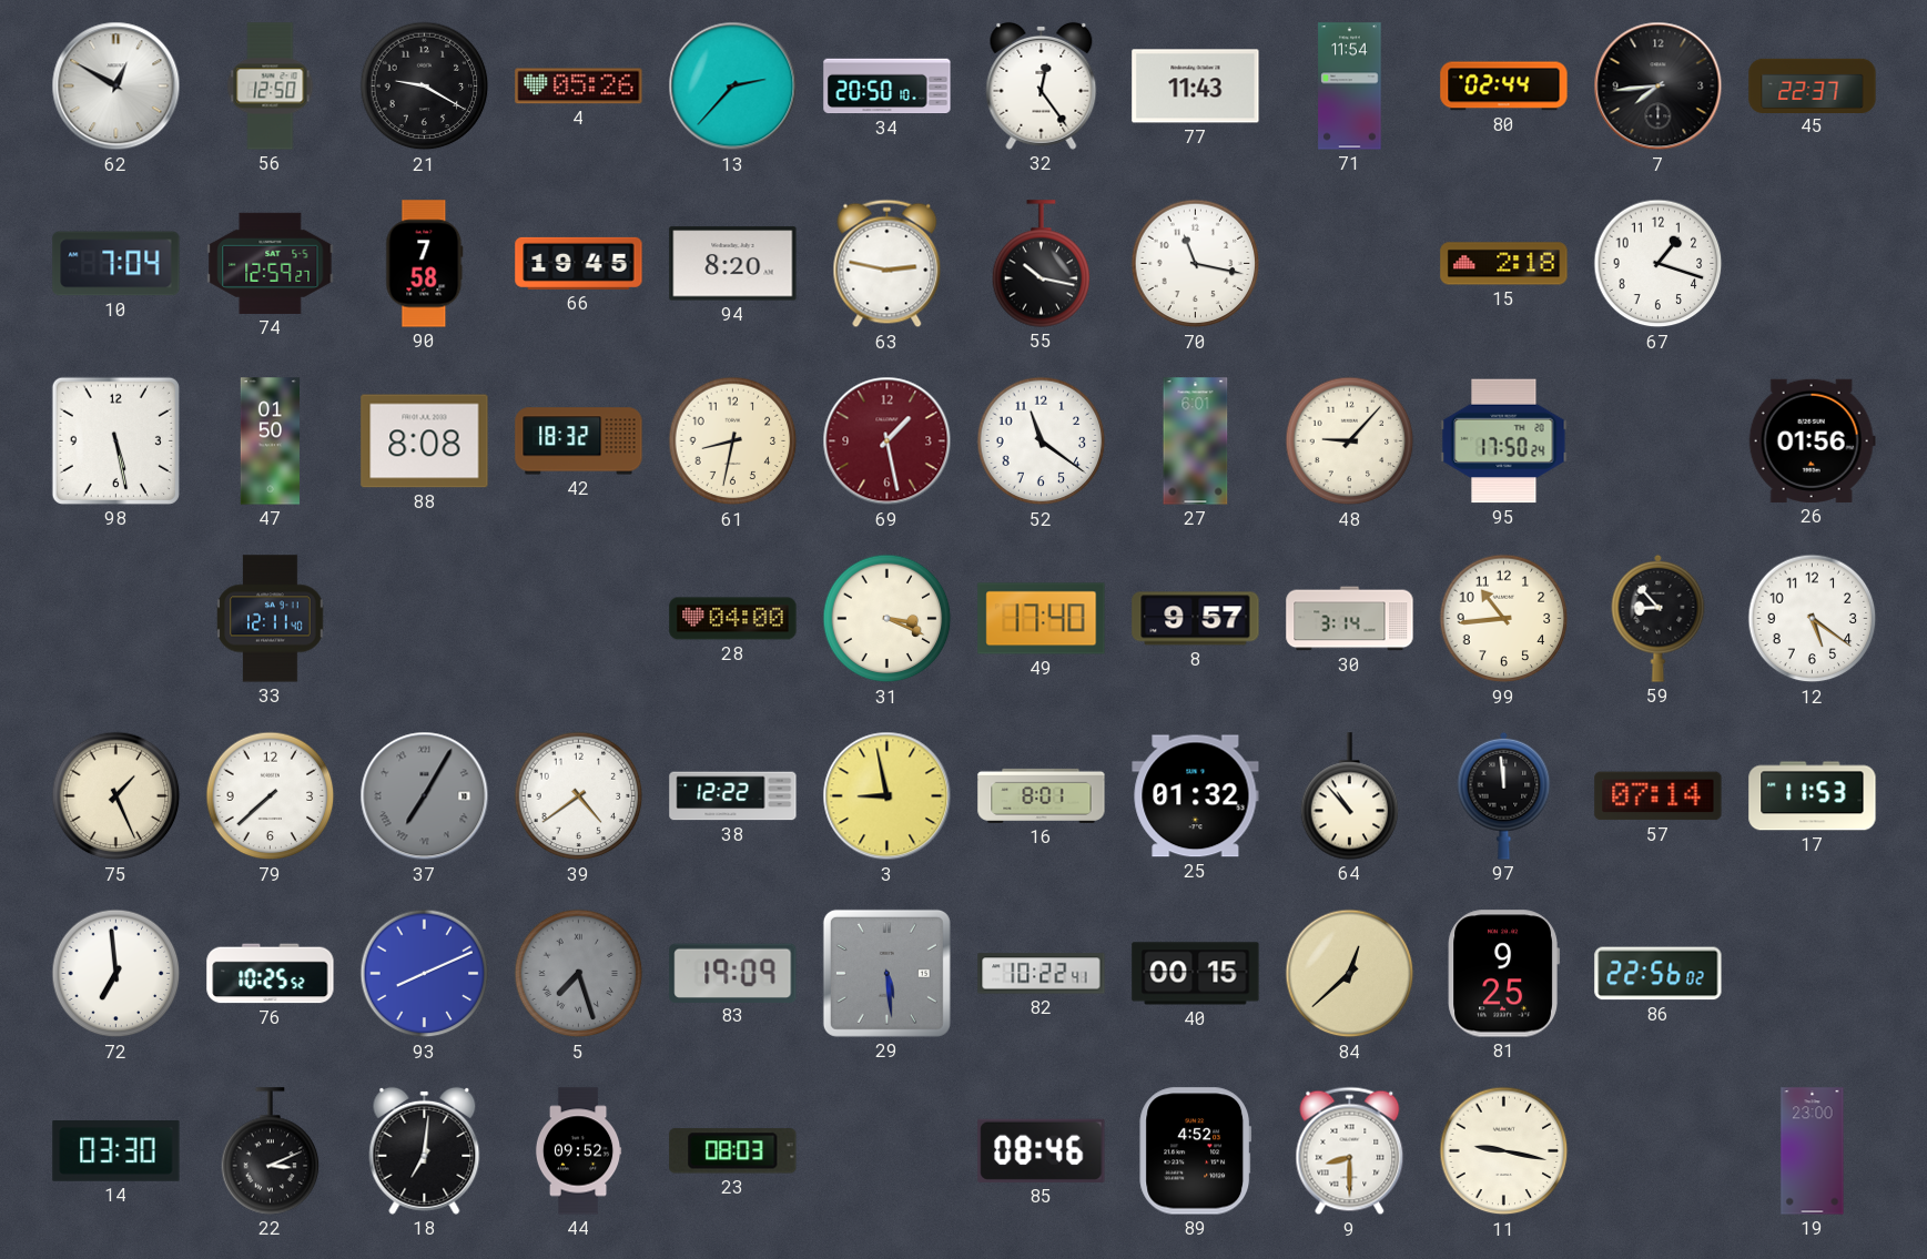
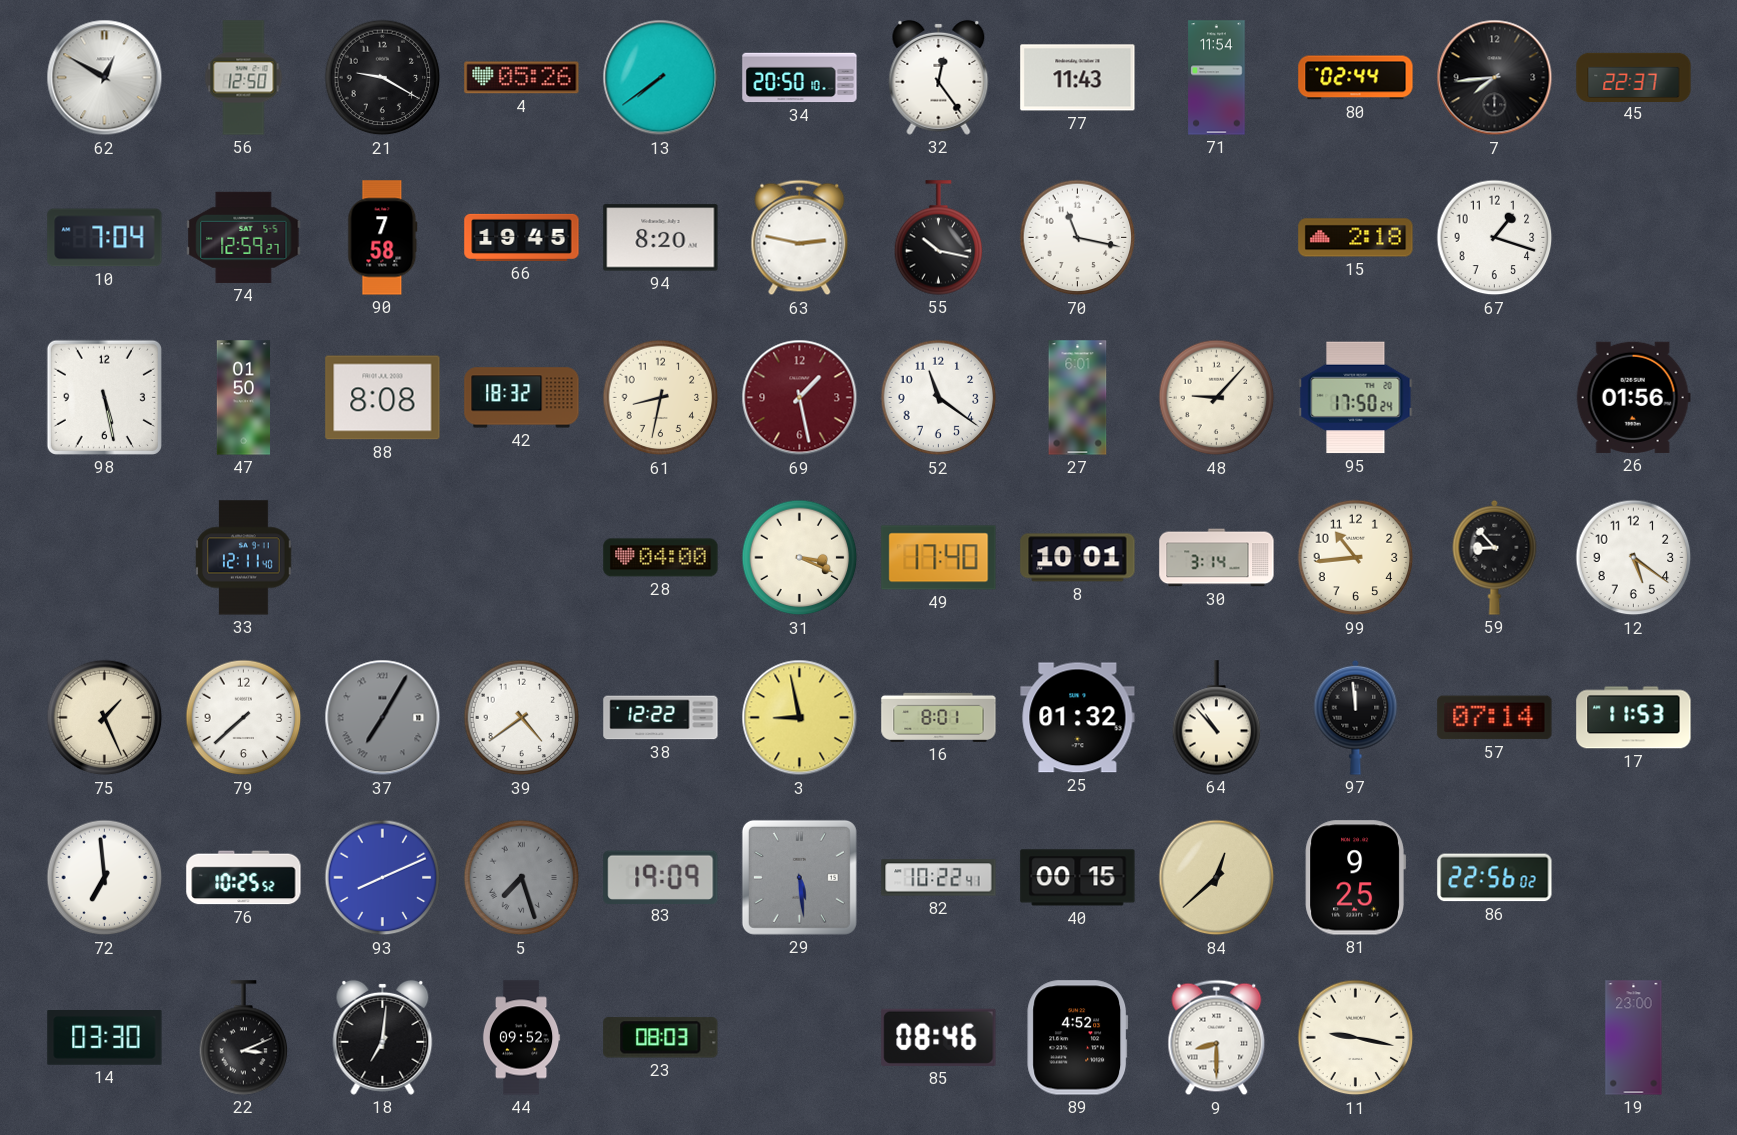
13: 2:37 -> 7:39 (661, 78)
8: 9:57 -> 10:01 (1078, 558)
